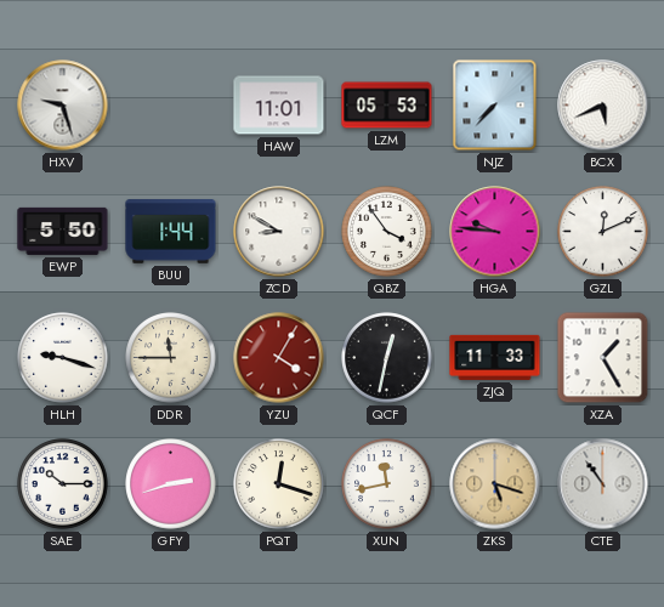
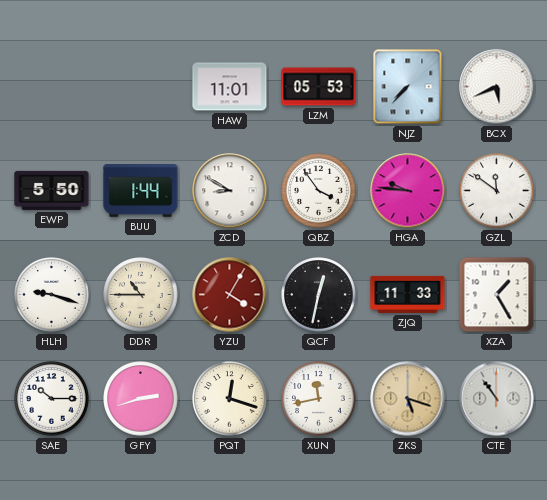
HXV: 9:27 -> none (63, 106)
GZL: 12:11 -> 11:51 (497, 191)
DDR: 11:45 -> 10:45 (141, 295)
